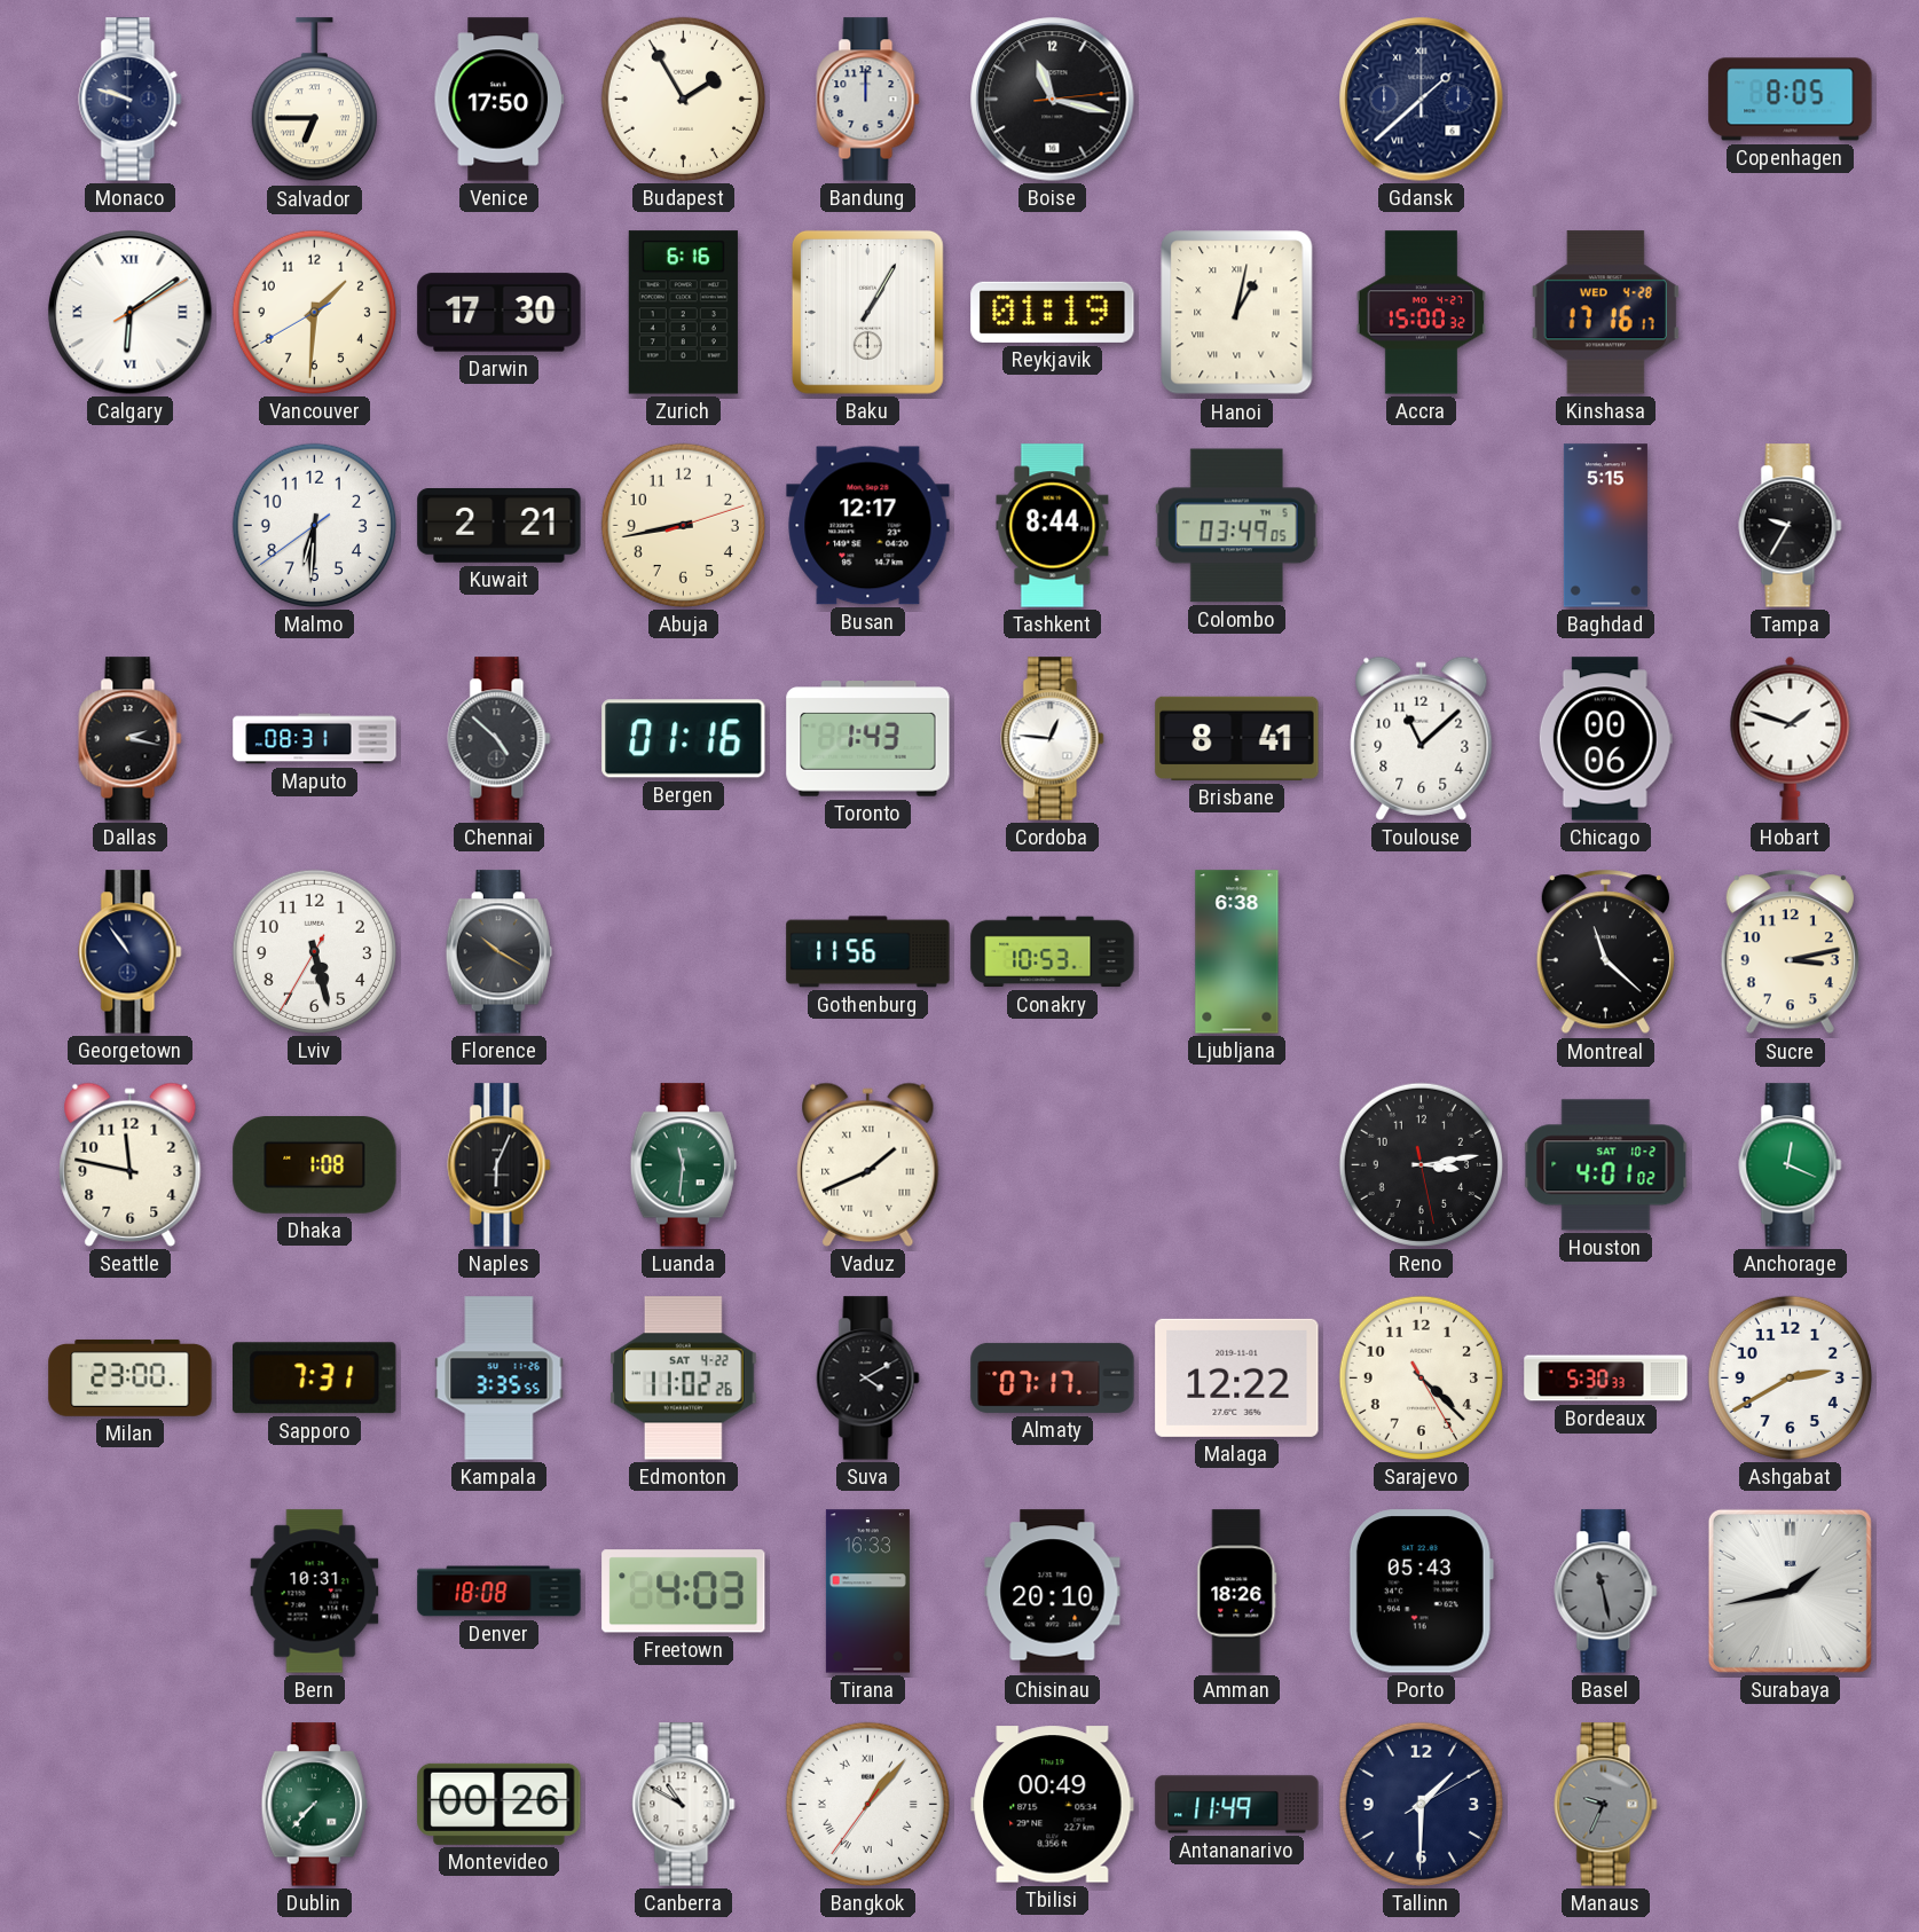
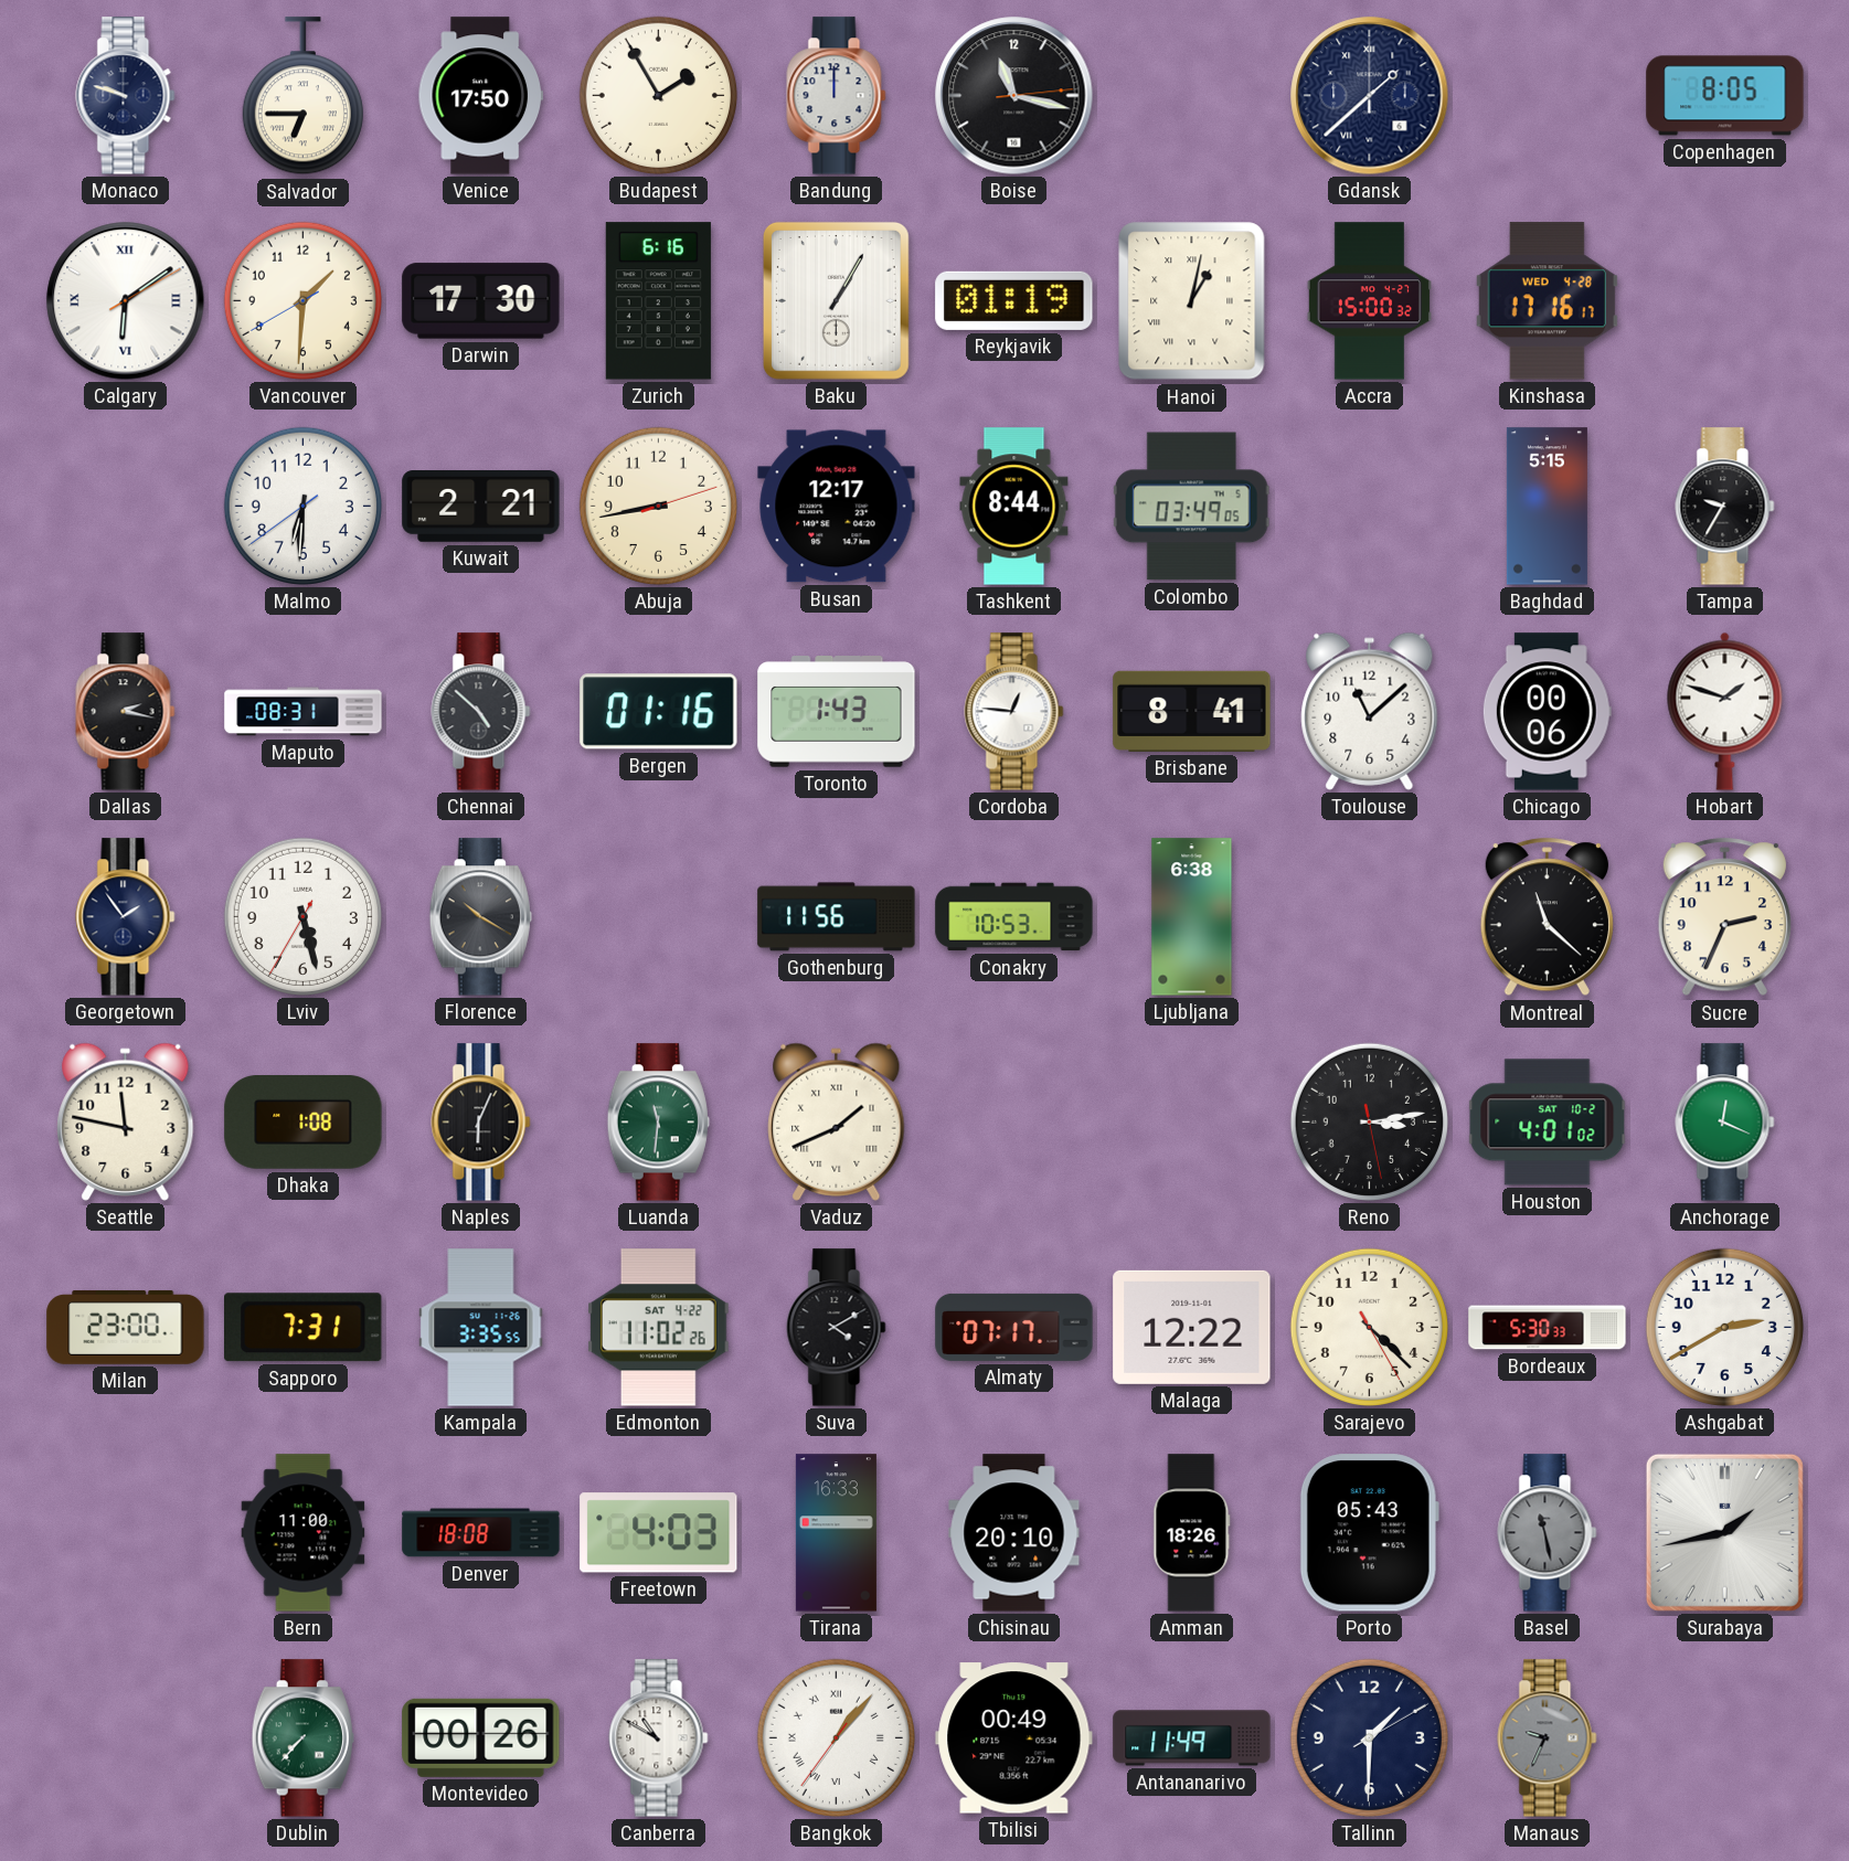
Georgetown: 10:54 -> 1:54 (126, 917)
Sucre: 3:13 -> 2:34 (1724, 917)
Bern: 10:31 -> 11:00 (304, 1533)
